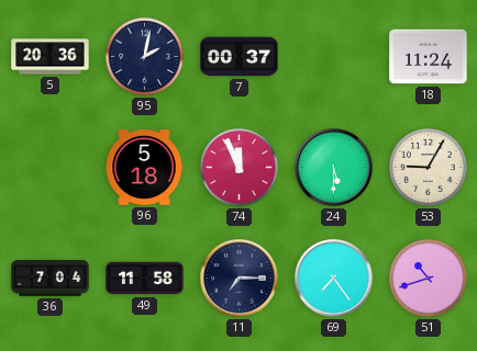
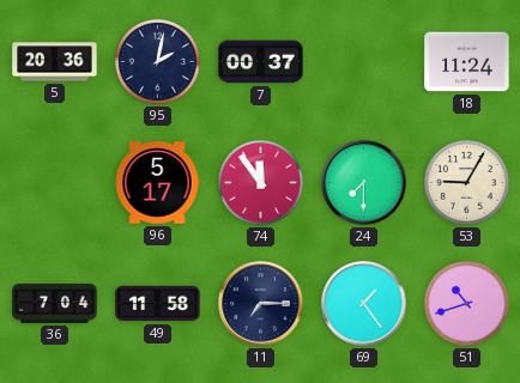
96: 5:18 -> 5:17 (157, 183)
74: 11:56 -> 11:54 (260, 182)
24: 5:30 -> 7:30 (364, 183)
69: 7:24 -> 1:24 (364, 304)
